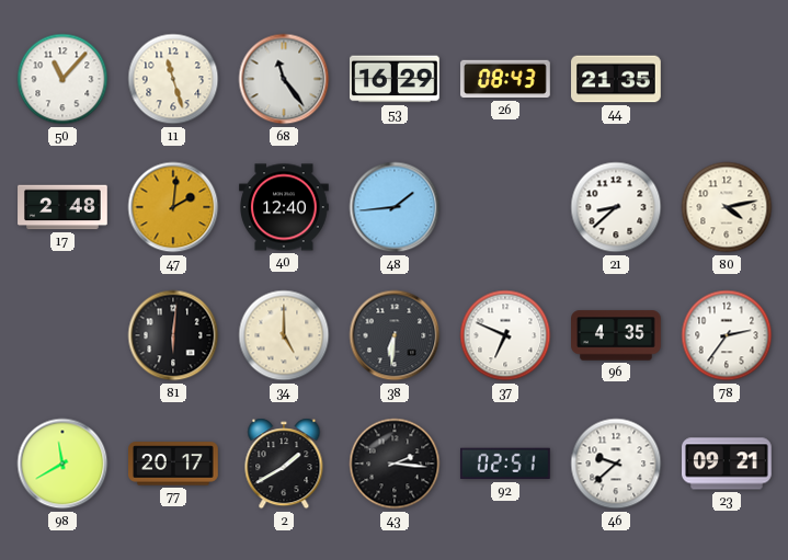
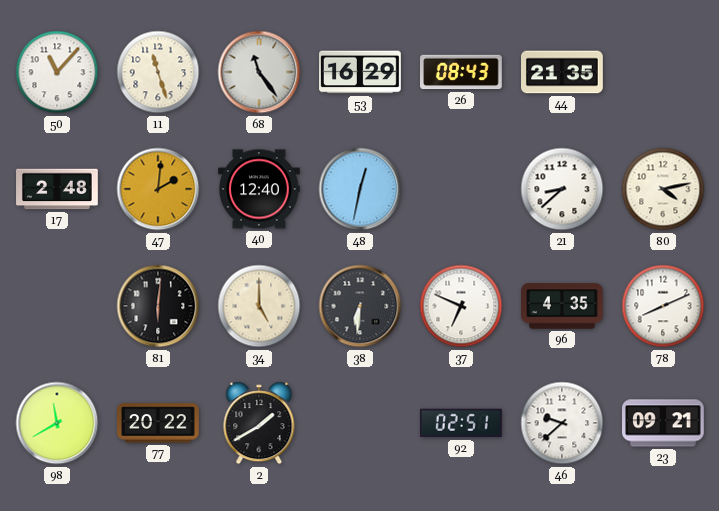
48: 1:44 -> 12:32 (360, 189)
78: 2:36 -> 8:11 (663, 306)
77: 20:17 -> 20:22 (159, 423)
43: 2:16 -> none (395, 464)
